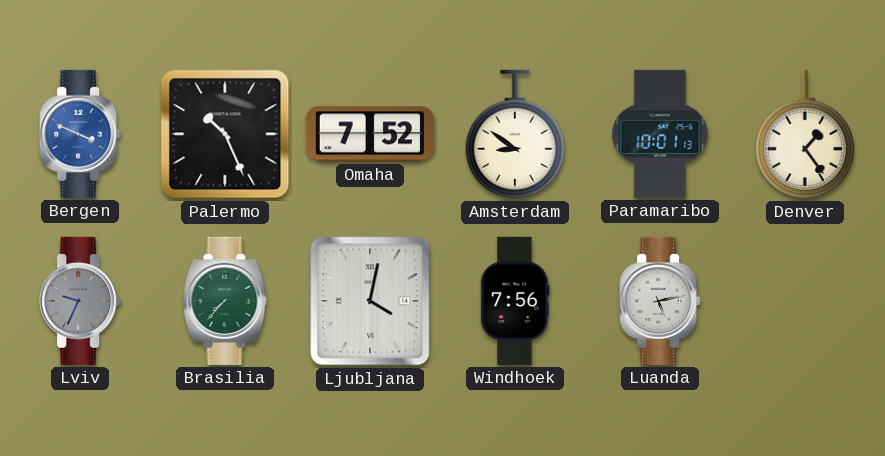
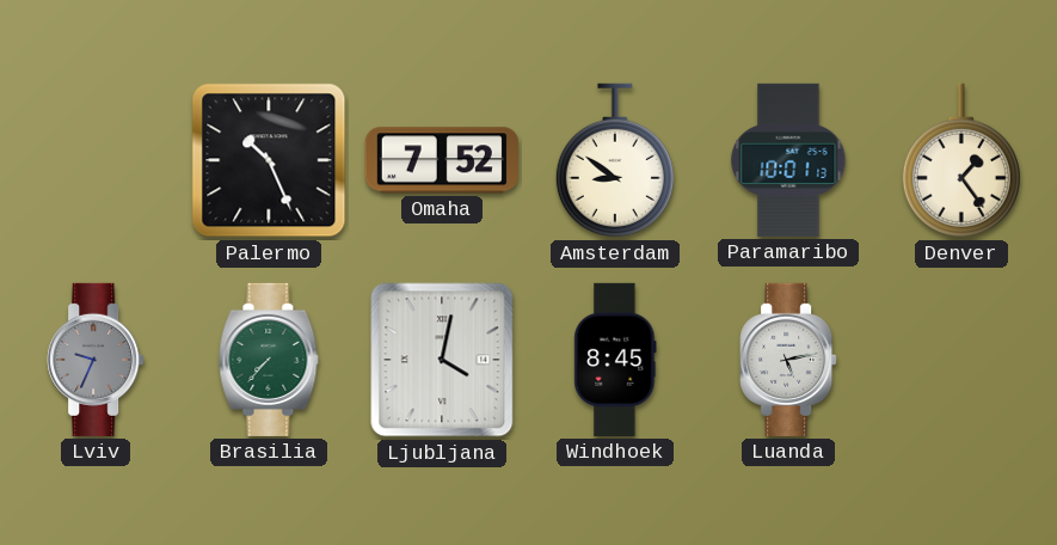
Bergen: 3:49 -> none (80, 134)
Windhoek: 7:56 -> 8:45 (615, 360)
